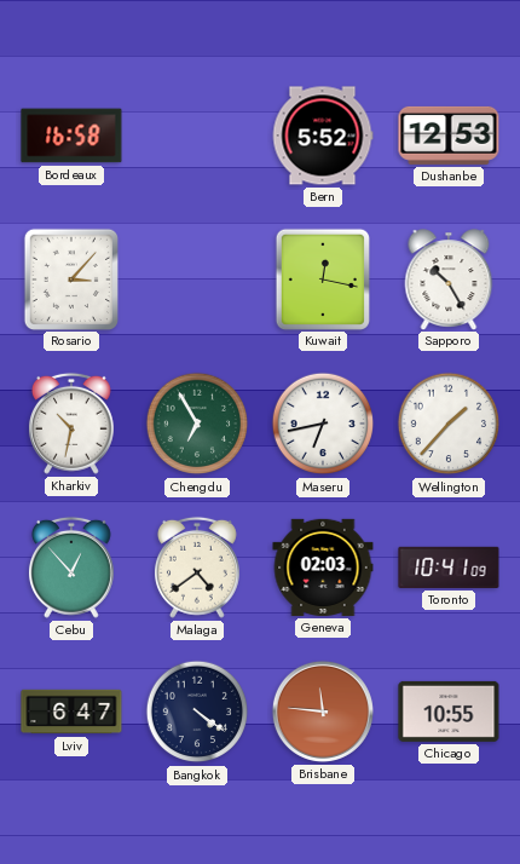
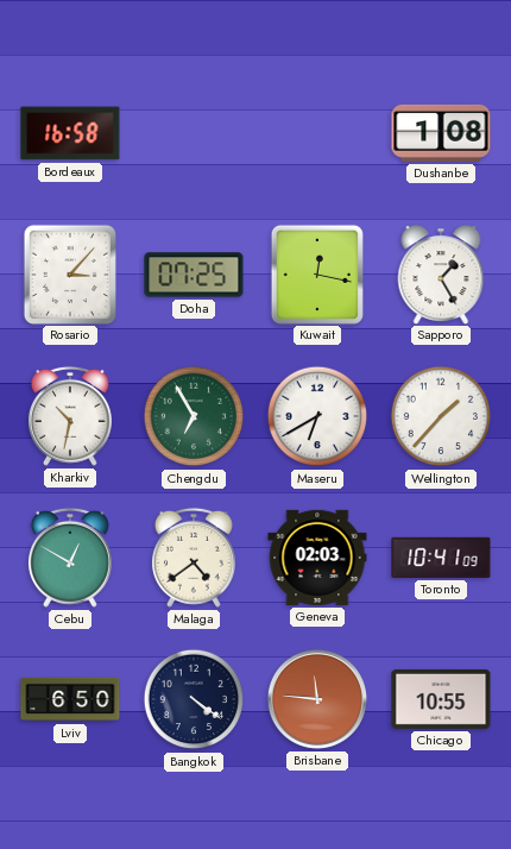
Bern: 5:52 -> none (323, 136)
Dushanbe: 12:53 -> 1:08 (441, 133)
Doha: none -> 07:25 (194, 275)
Sapporo: 10:25 -> 1:25 (441, 275)
Maseru: 6:43 -> 6:40 (317, 416)
Cebu: 12:53 -> 12:50 (70, 558)
Lviv: 6:47 -> 6:50 (70, 699)
